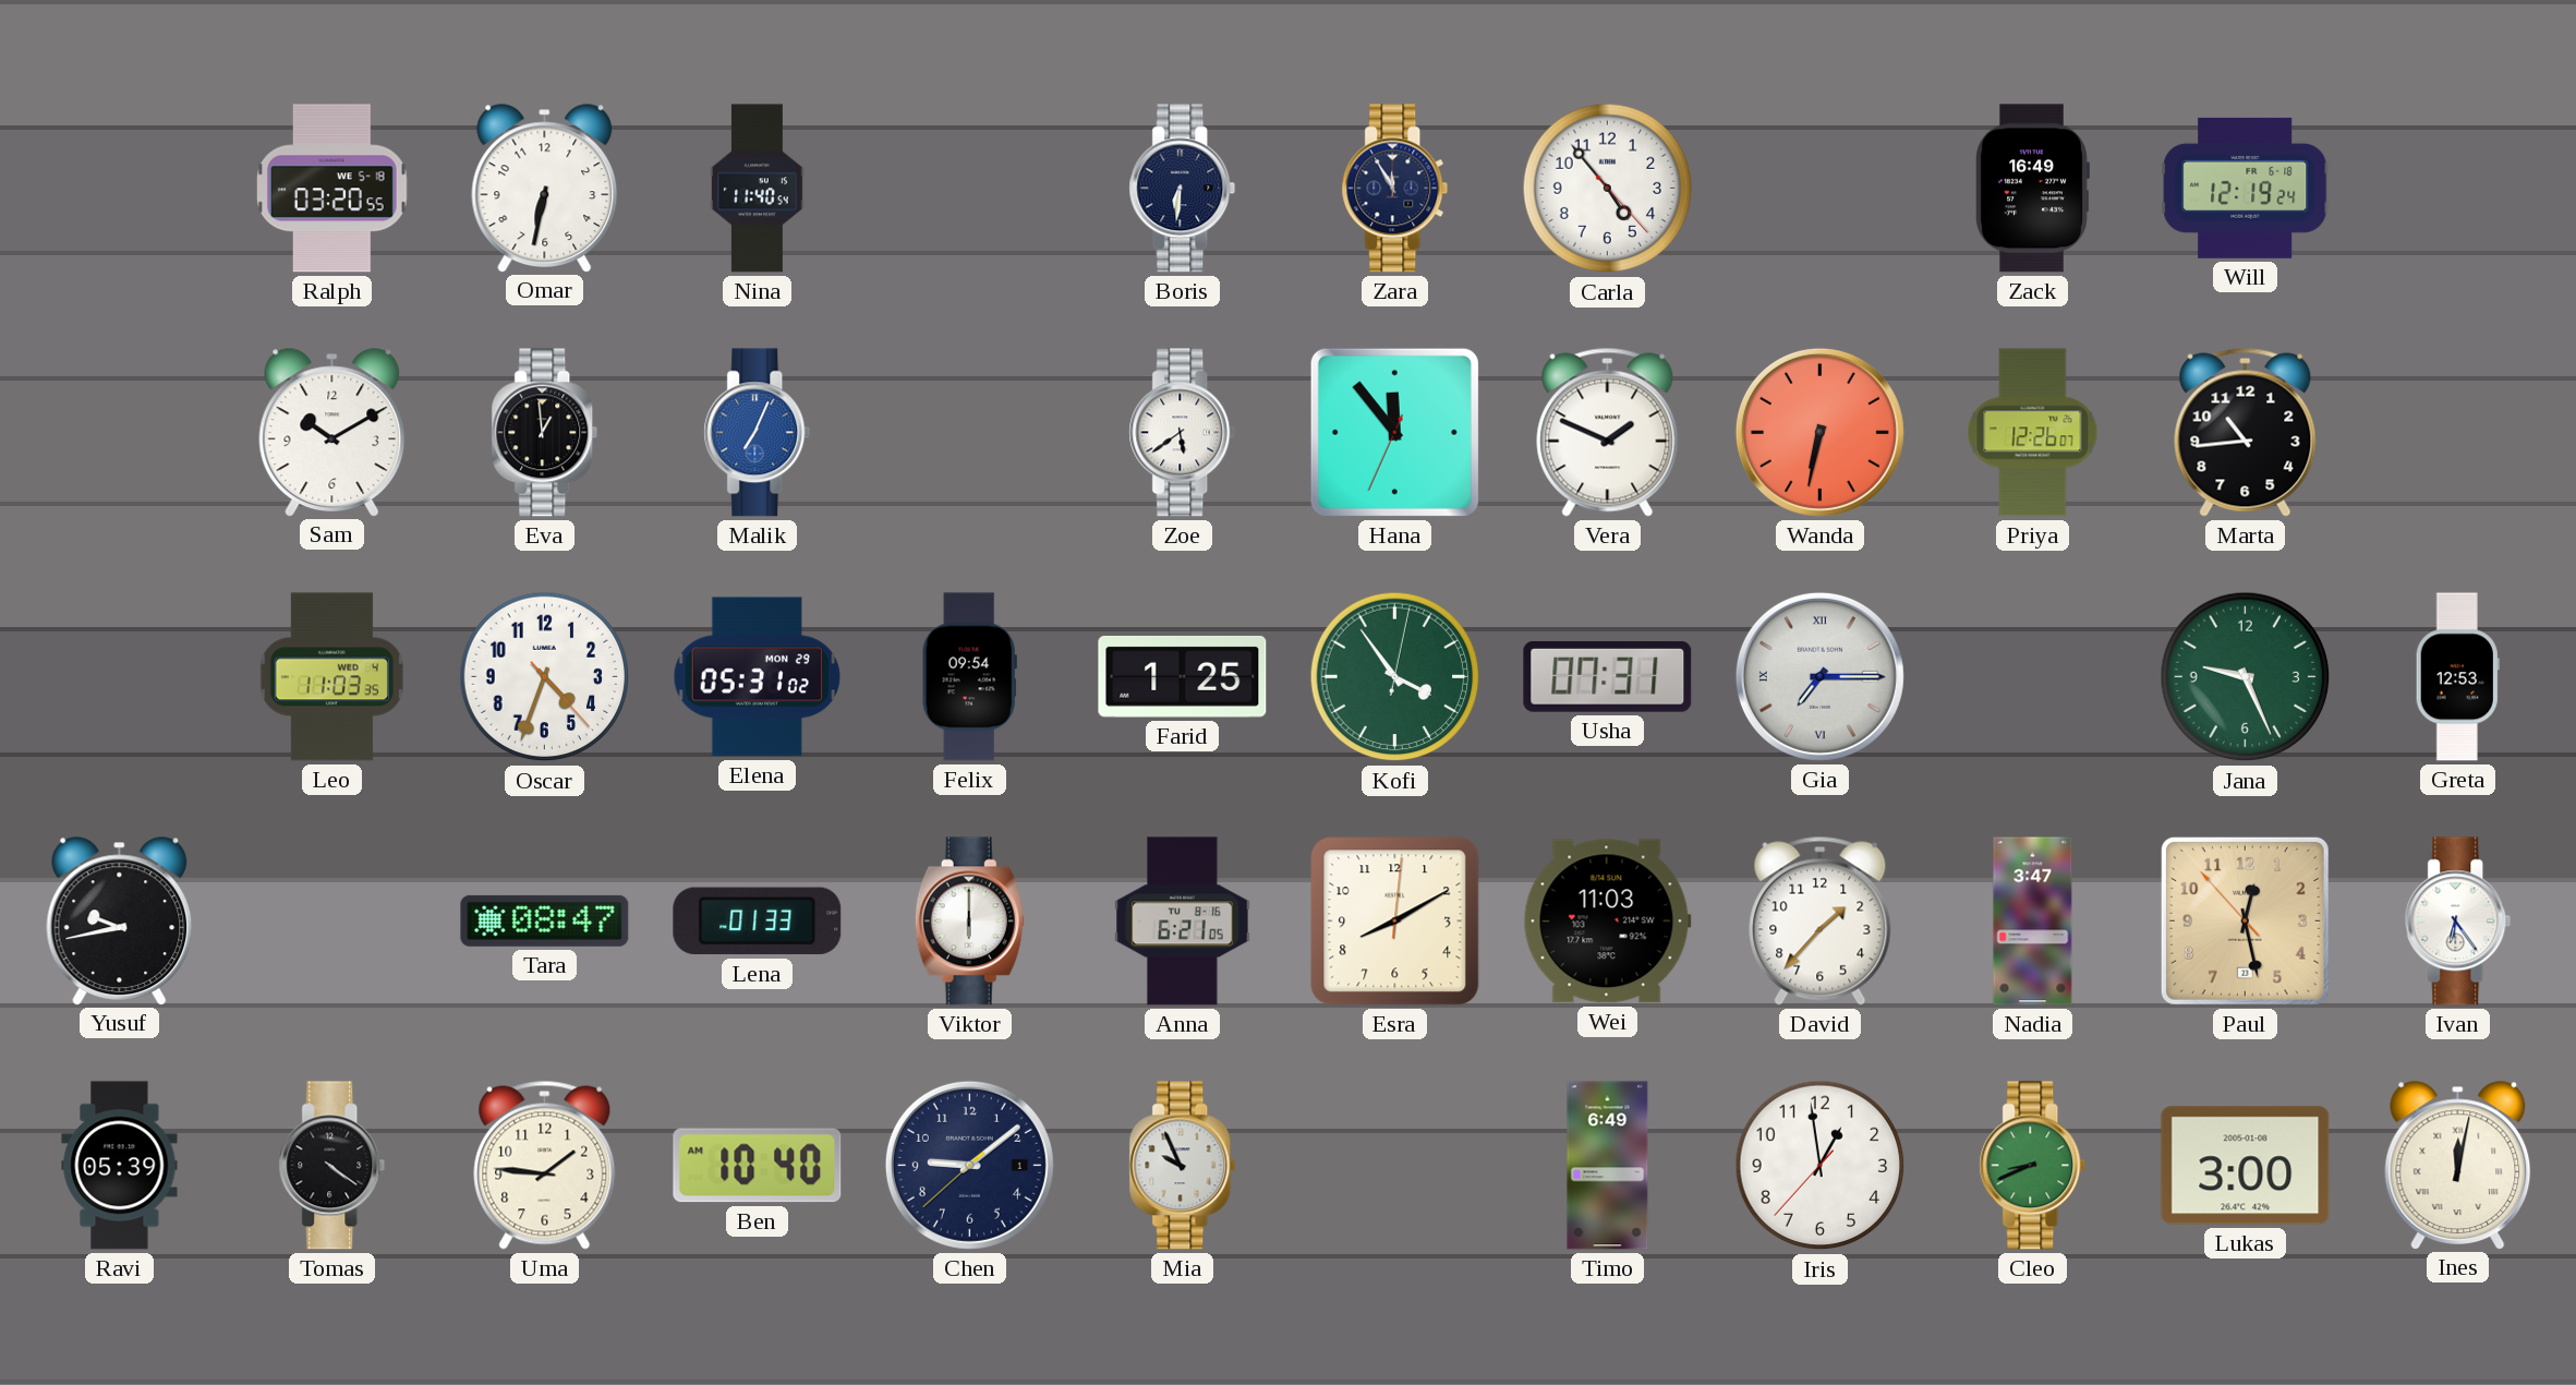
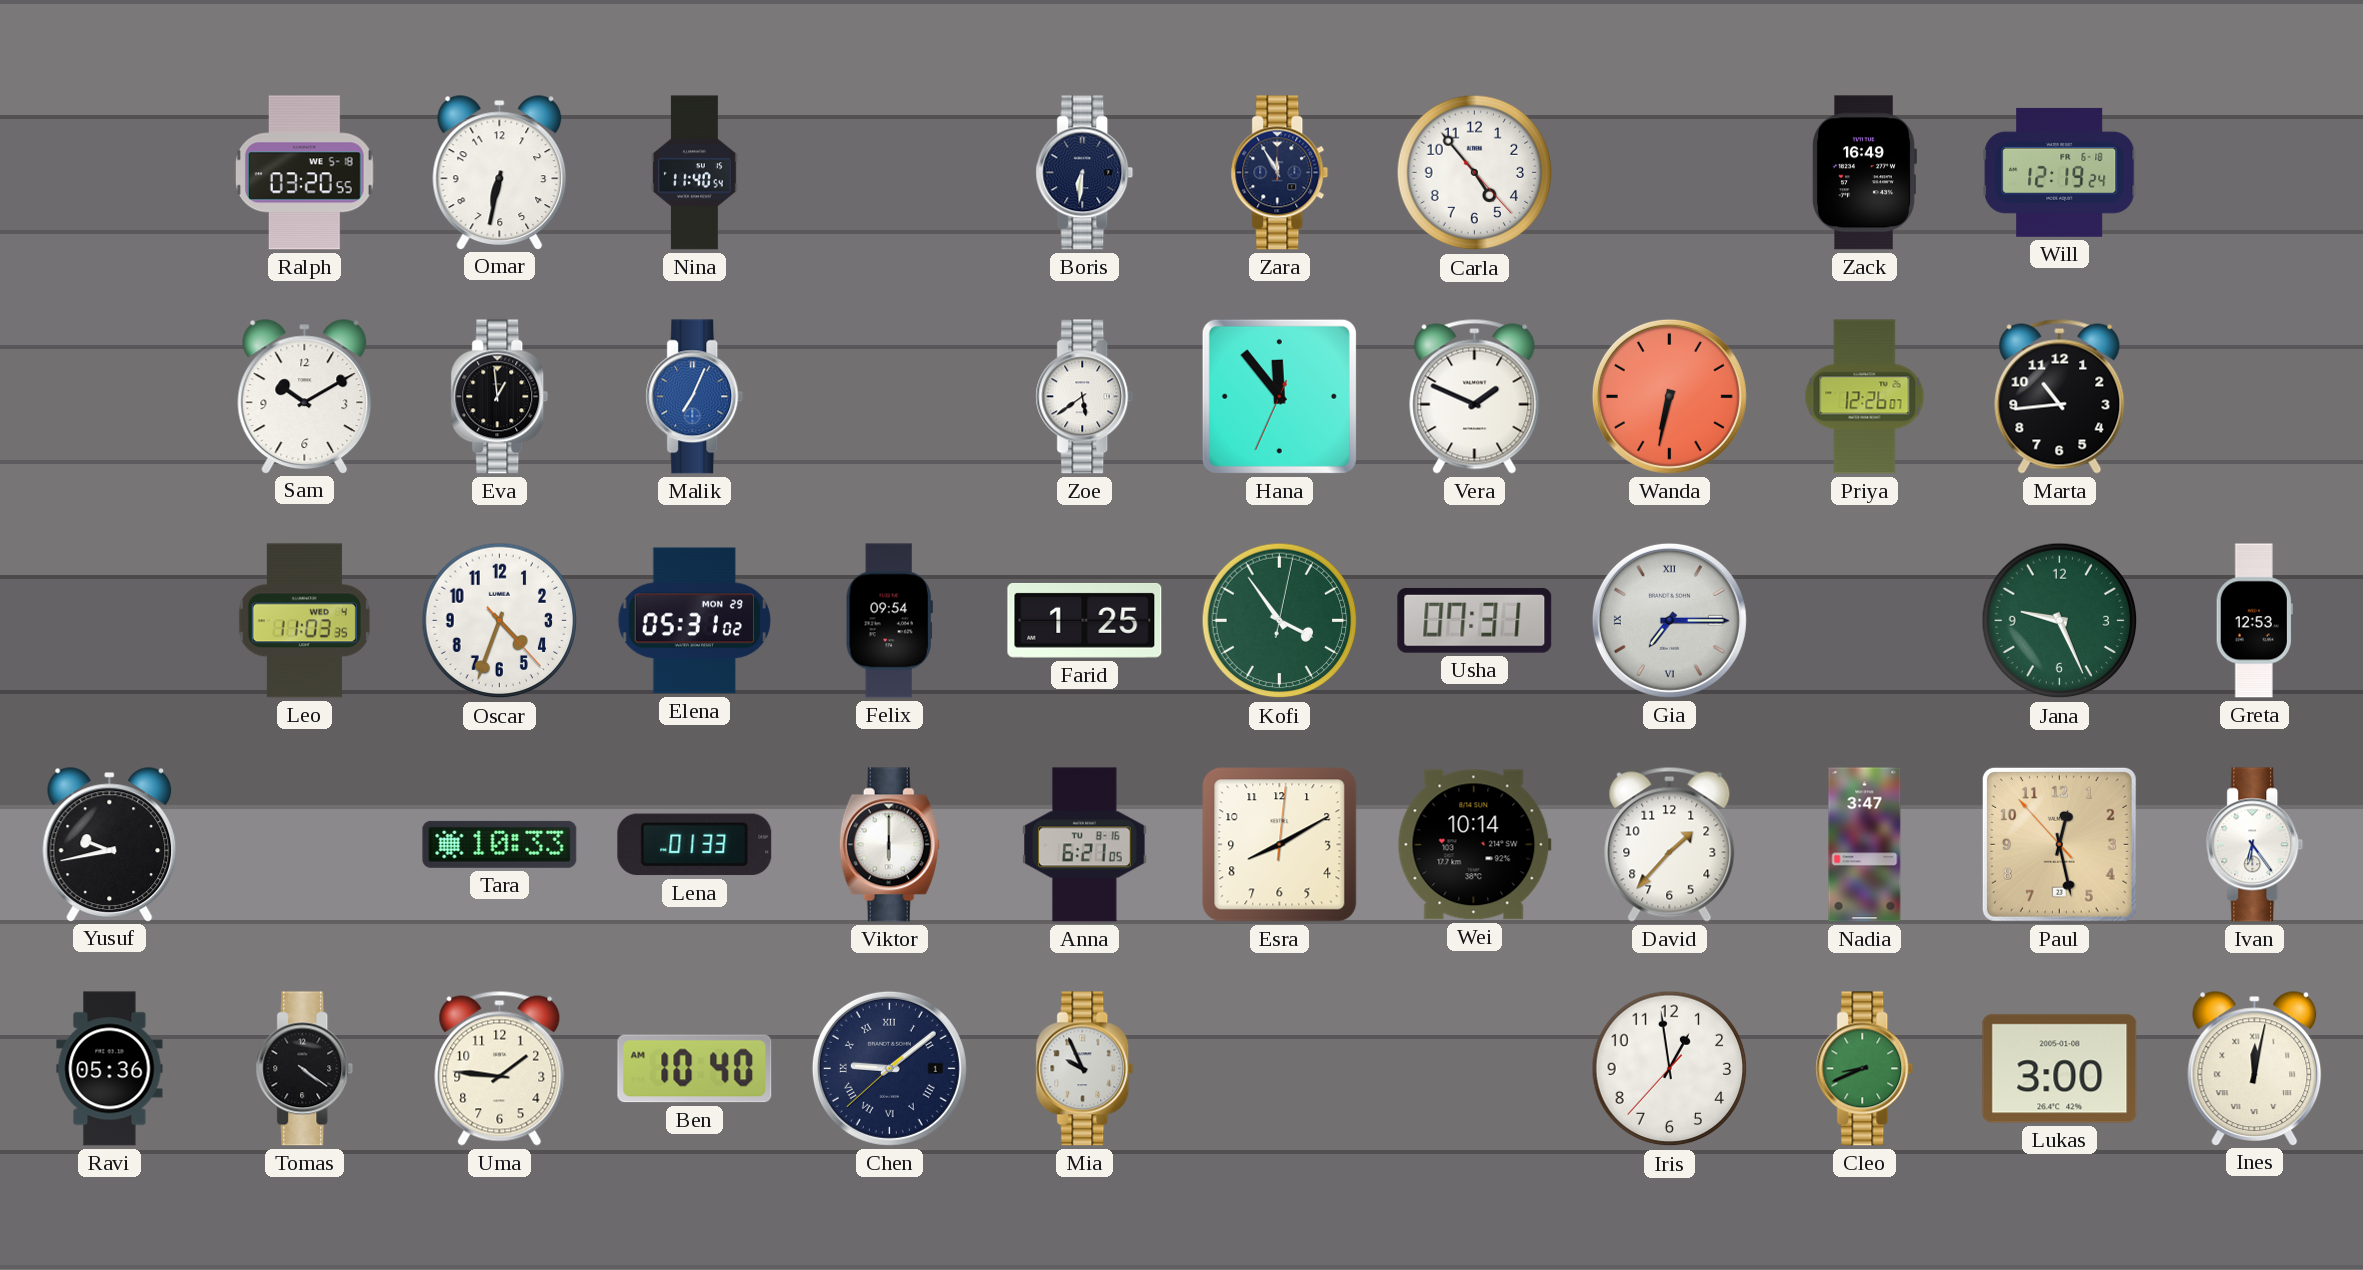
Tara: 08:47 -> 10:33 (500, 844)
Wei: 11:03 -> 10:14 (1474, 845)
Ravi: 05:39 -> 05:36 (110, 1069)
Chen numerals: Arabic -> Roman (889, 1068)
Timo: 6:49 -> none (1608, 1166)
